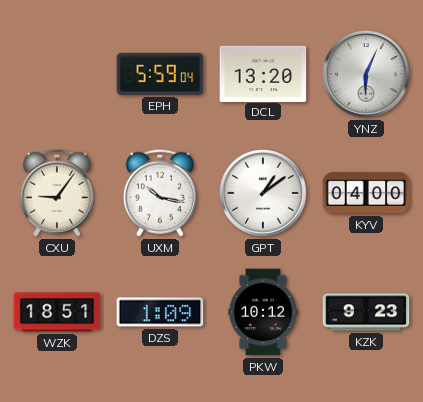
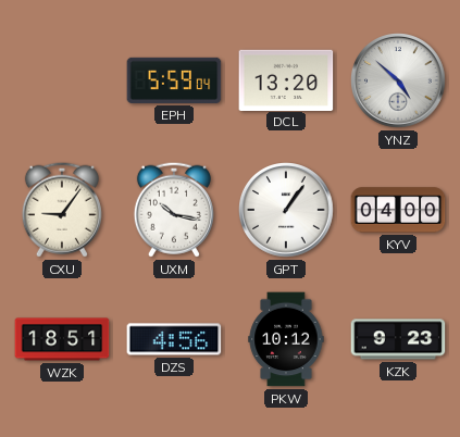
YNZ: 6:04 -> 4:52 (399, 82)
GPT: 1:09 -> 1:06 (287, 211)
DZS: 1:09 -> 4:56 (174, 339)
